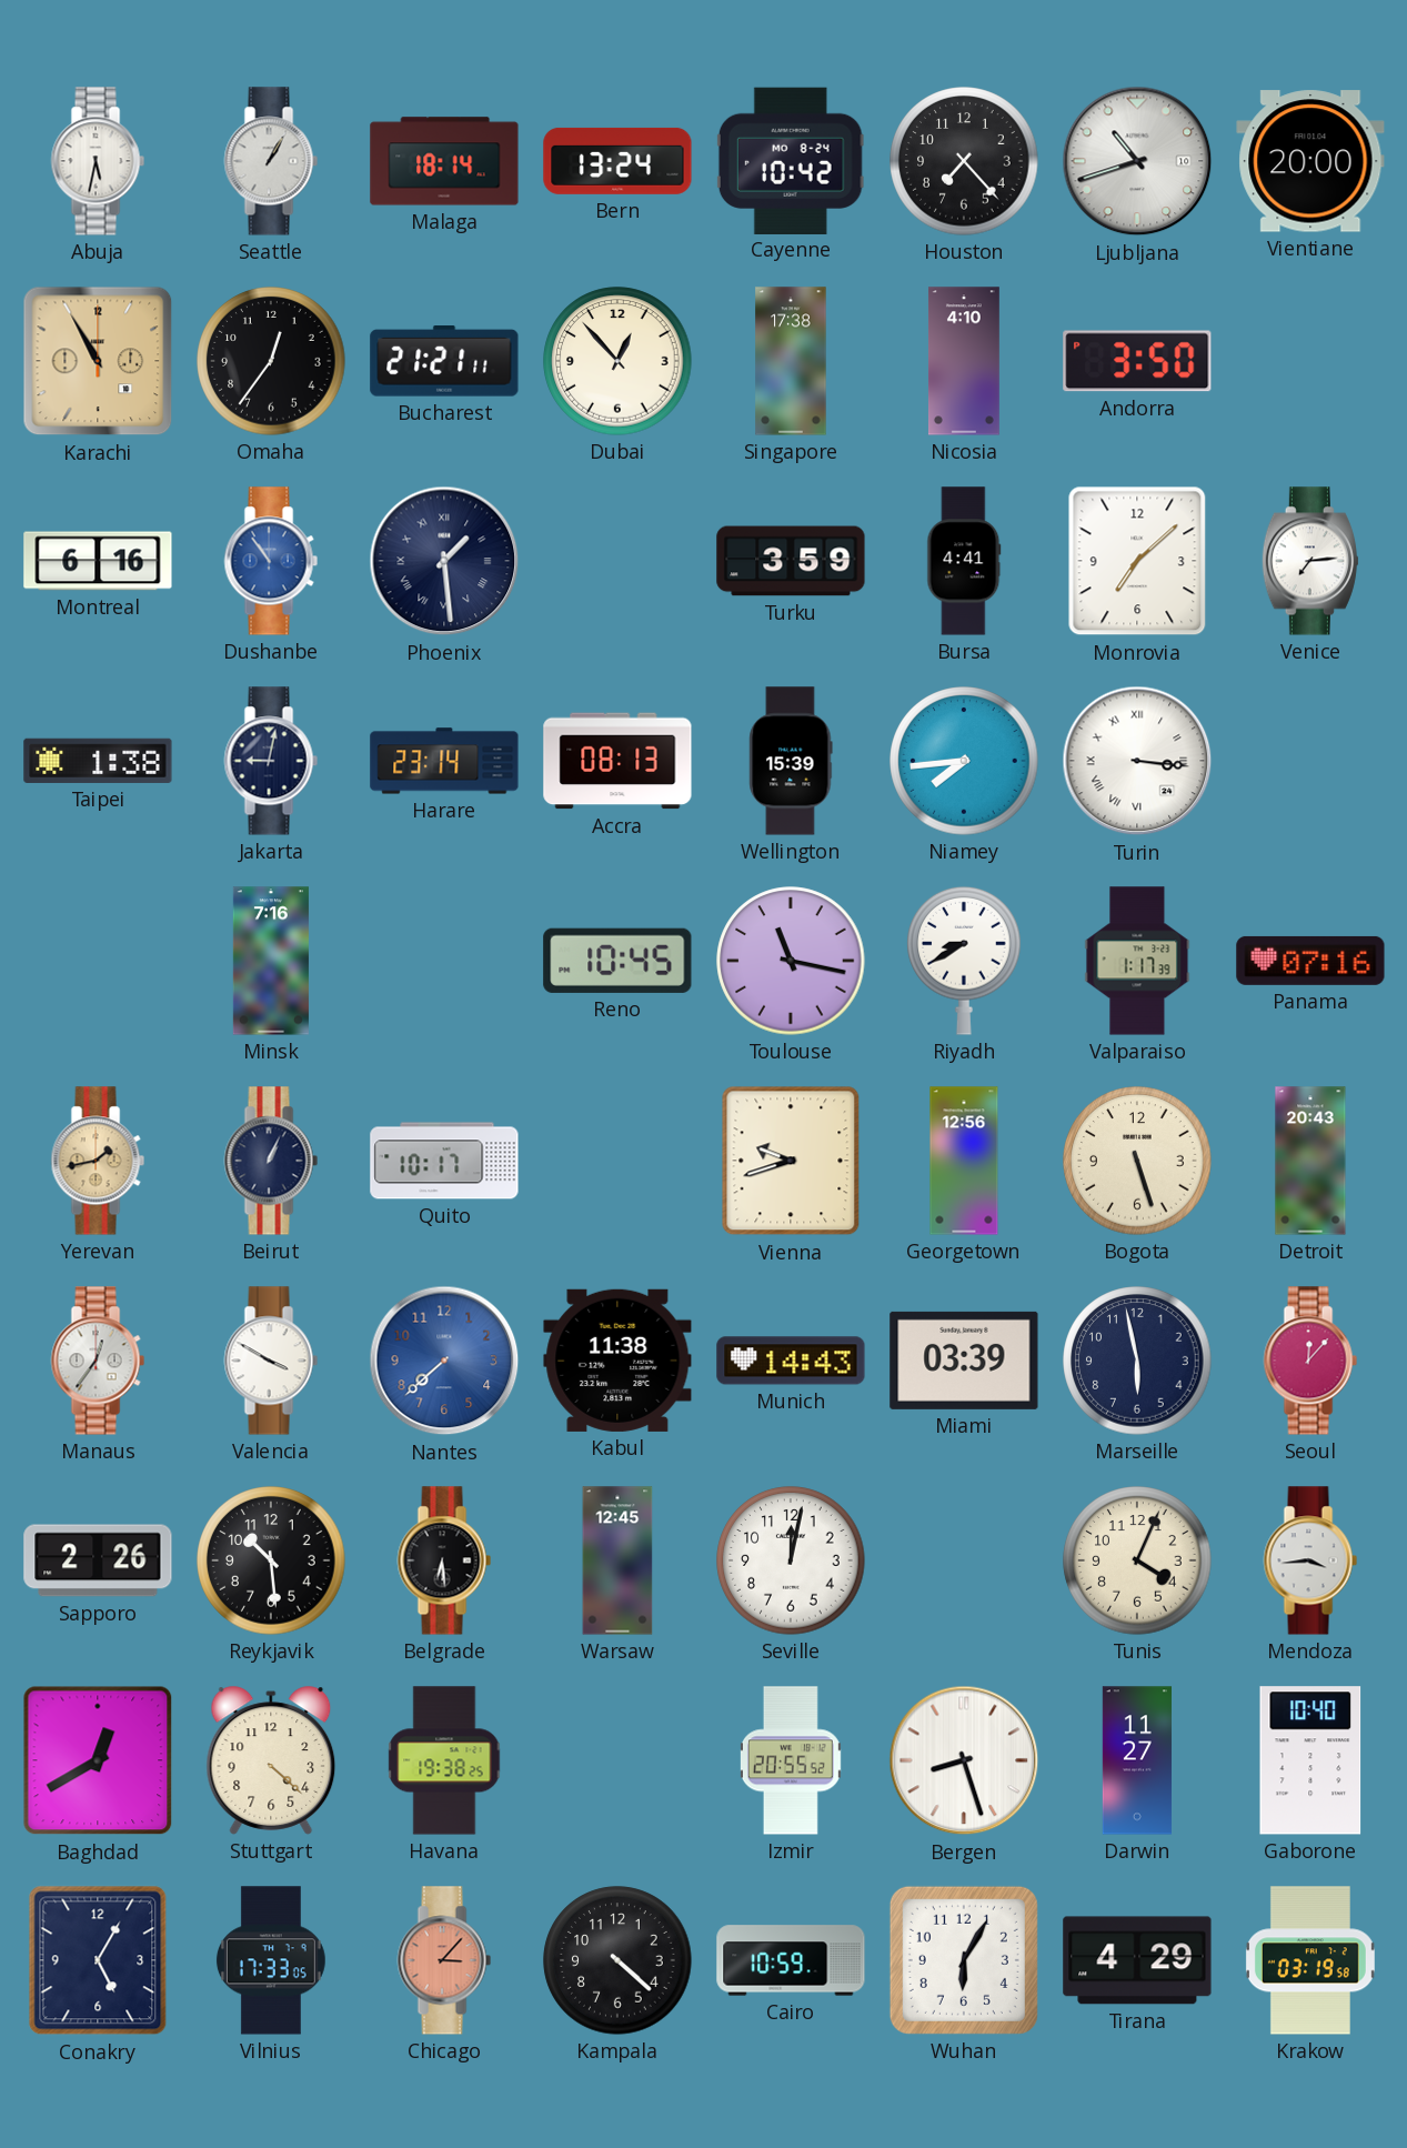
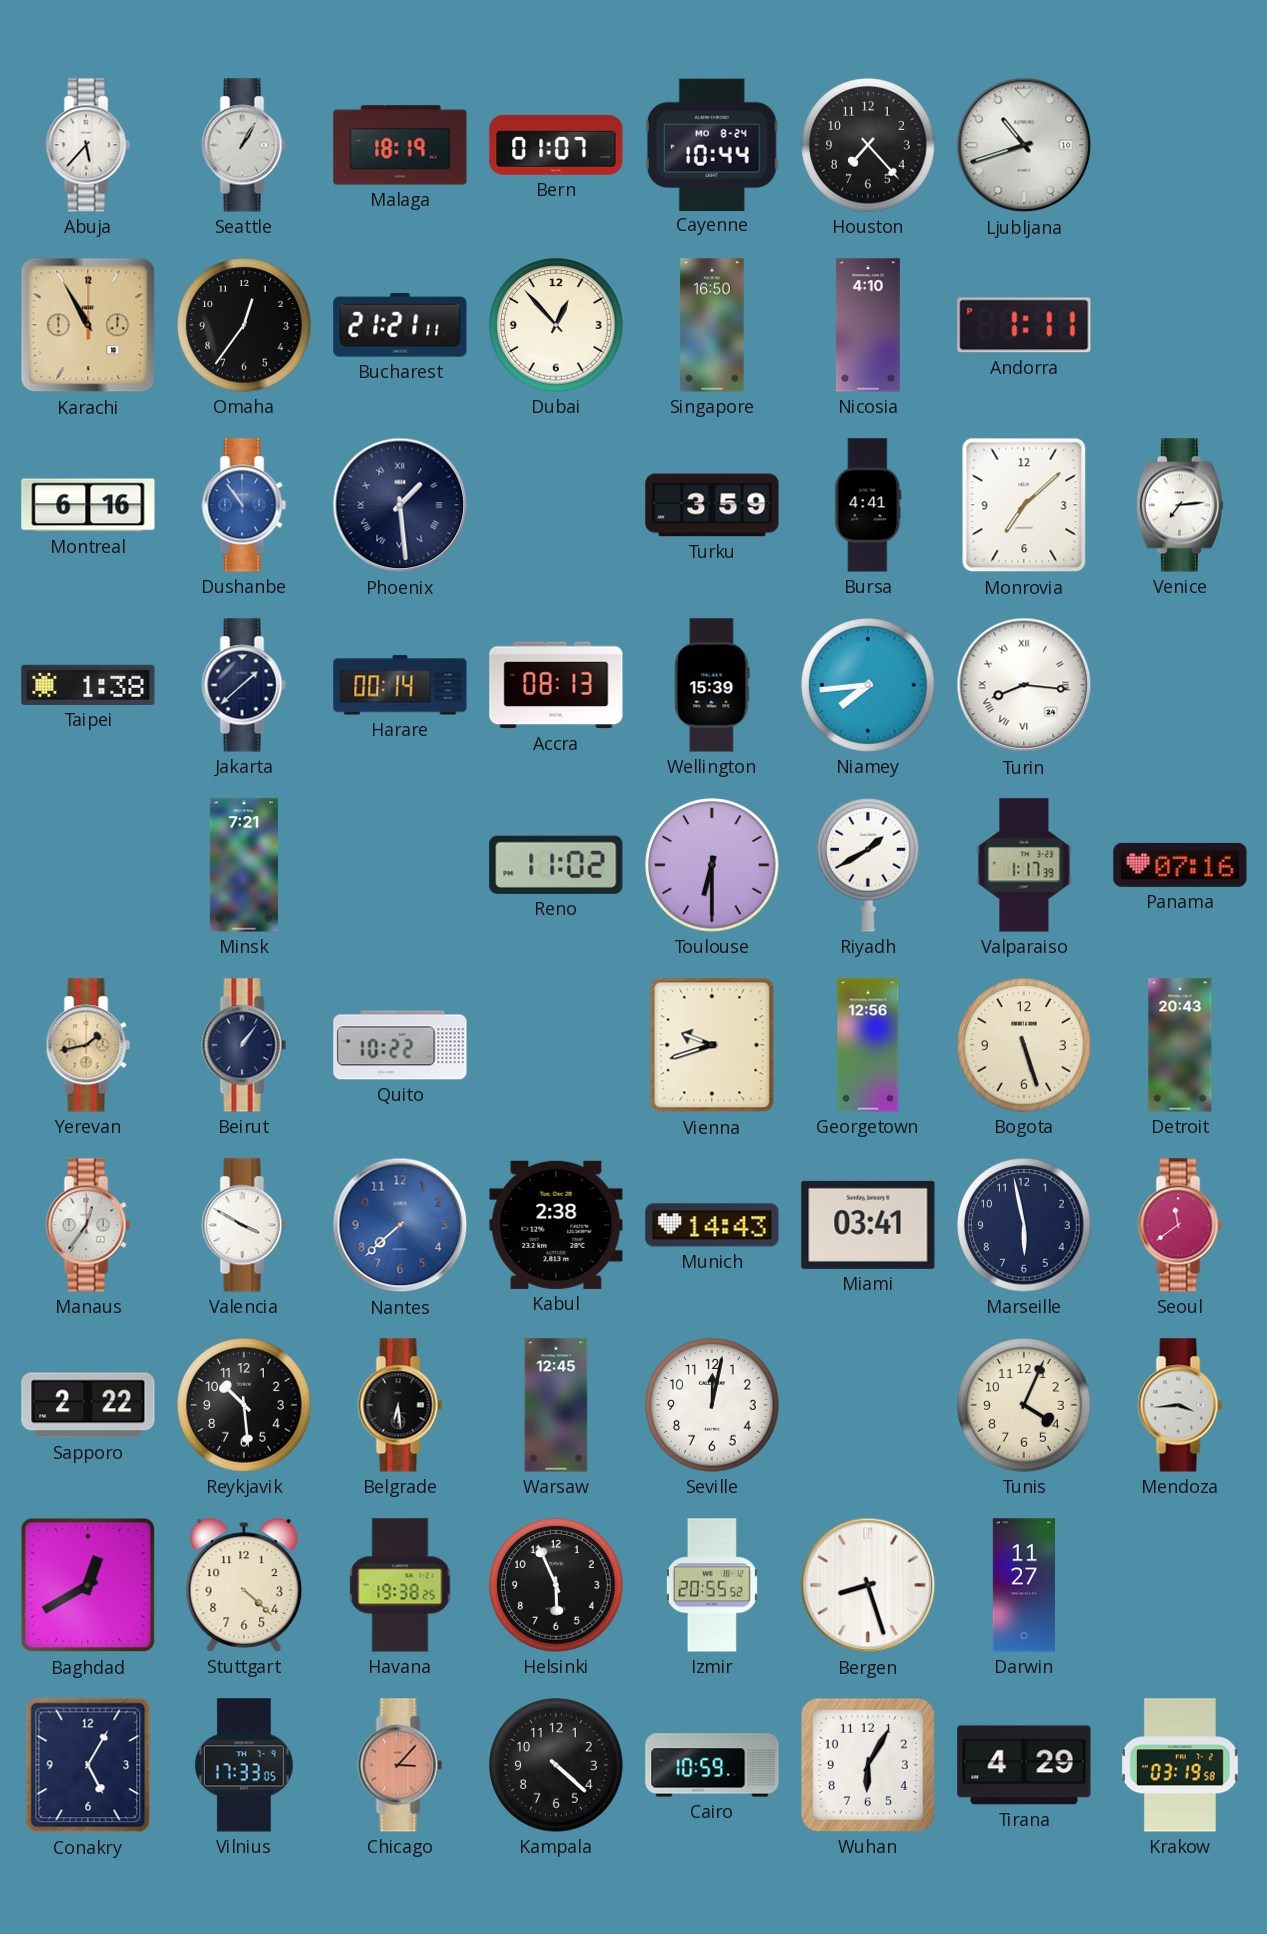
Abuja: 5:32 -> 5:37 (88, 145)
Malaga: 18:14 -> 18:19 (400, 145)
Bern: 13:24 -> 01:07 (556, 145)
Cayenne: 10:42 -> 10:44 (712, 144)
Vientiane: 20:00 -> none (1310, 161)
Singapore: 17:38 -> 16:50 (712, 325)
Andorra: 3:50 -> 1:11 (1024, 325)
Jakarta: 9:02 -> 1:38 (244, 685)
Harare: 23:14 -> 00:14 (400, 685)
Turin: 3:16 -> 8:16 (1024, 685)
Minsk: 7:16 -> 7:21 (244, 865)
Reno: 10:45 -> 11:02 (556, 865)
Toulouse: 11:17 -> 6:30 (712, 865)
Riyadh: 8:40 -> 1:40 (868, 865)
Beirut: 1:04 -> 1:06 (244, 1045)
Quito: 10:17 -> 10:22 (400, 1045)
Kabul: 11:38 -> 2:38 (556, 1225)
Miami: 03:39 -> 03:41 (868, 1225)
Seoul: 12:07 -> 11:39 (1180, 1225)
Sapporo: 2:26 -> 2:22 (88, 1405)
Helsinki: none -> 5:56 (556, 1585)
Gaborone: 10:40 -> none (1310, 1760)
